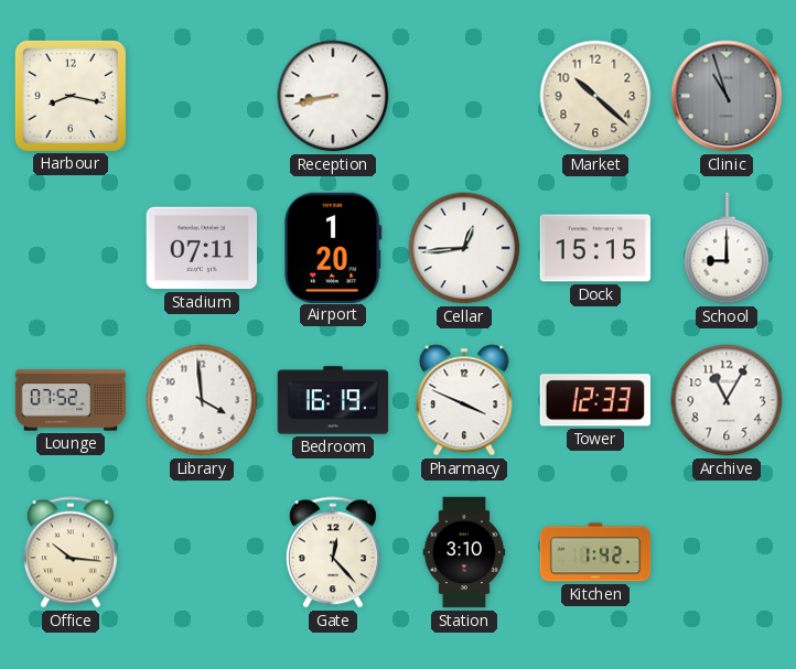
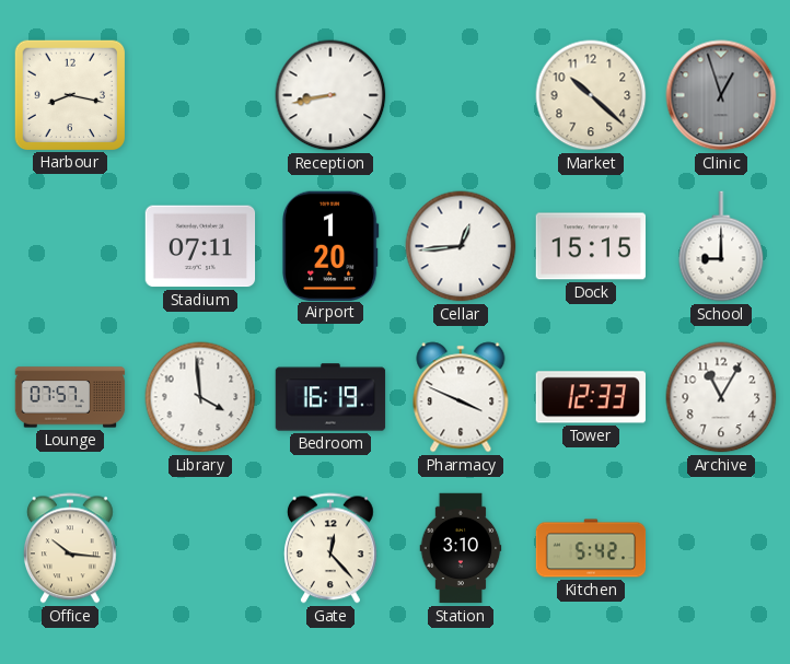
Clinic: 10:57 -> 12:57 (721, 95)
Lounge: 07:52 -> 07:57 (70, 397)
Kitchen: 1:42 -> 5:42 (591, 548)
